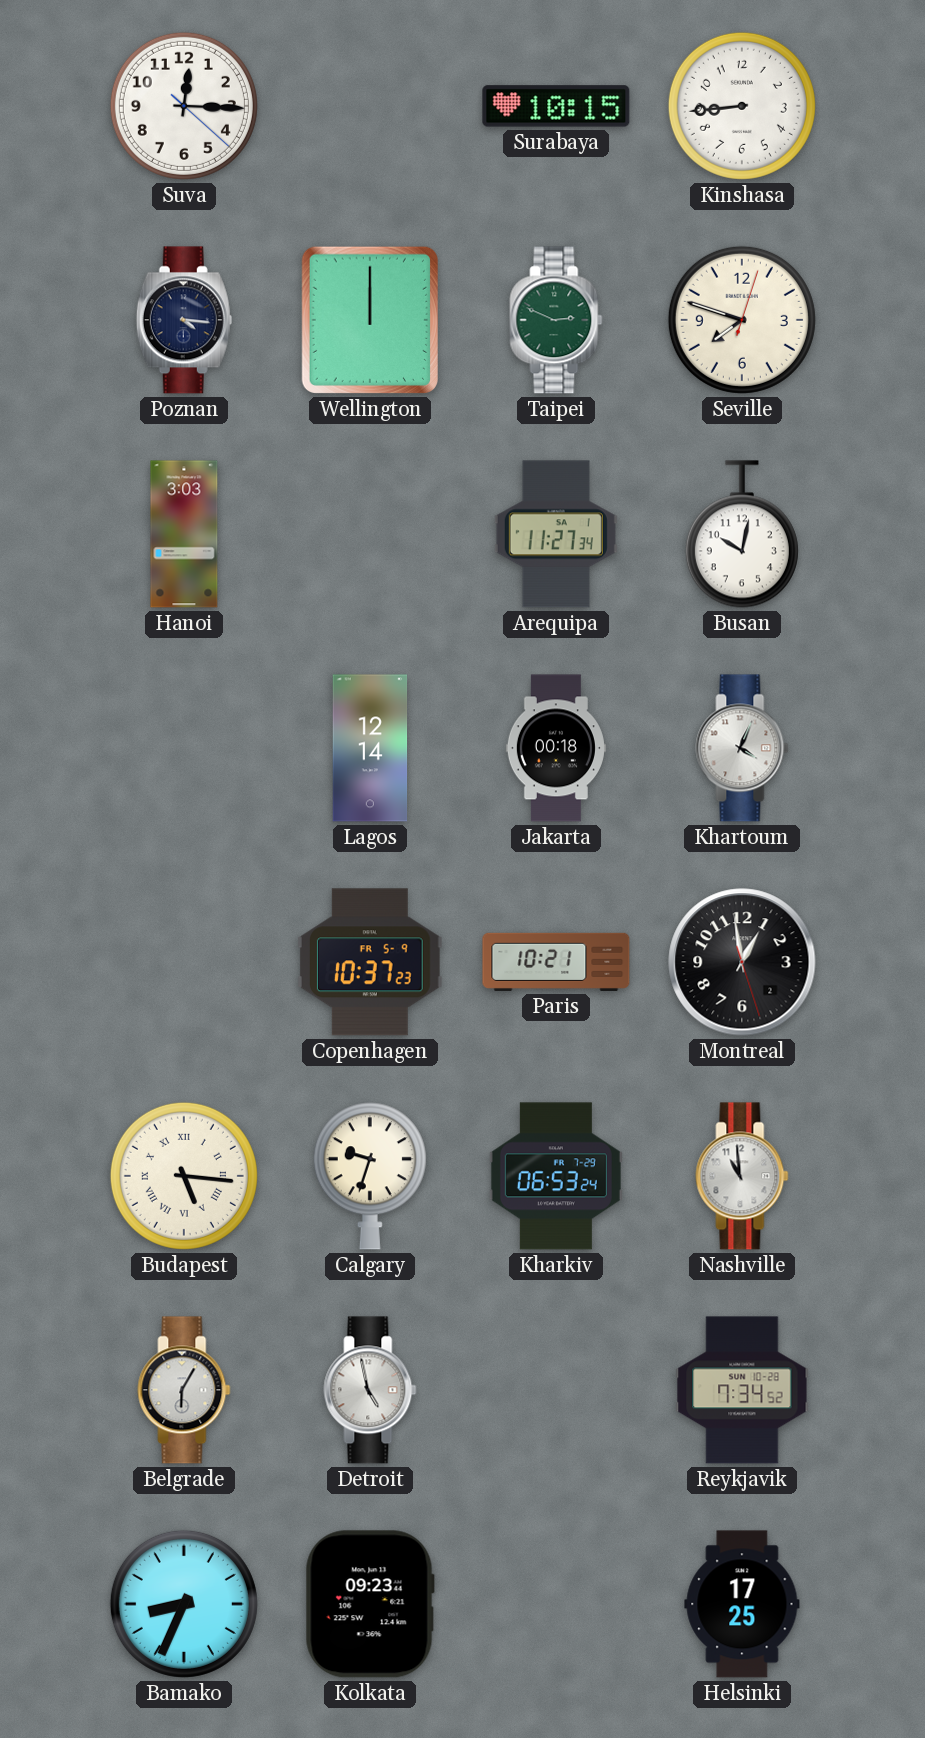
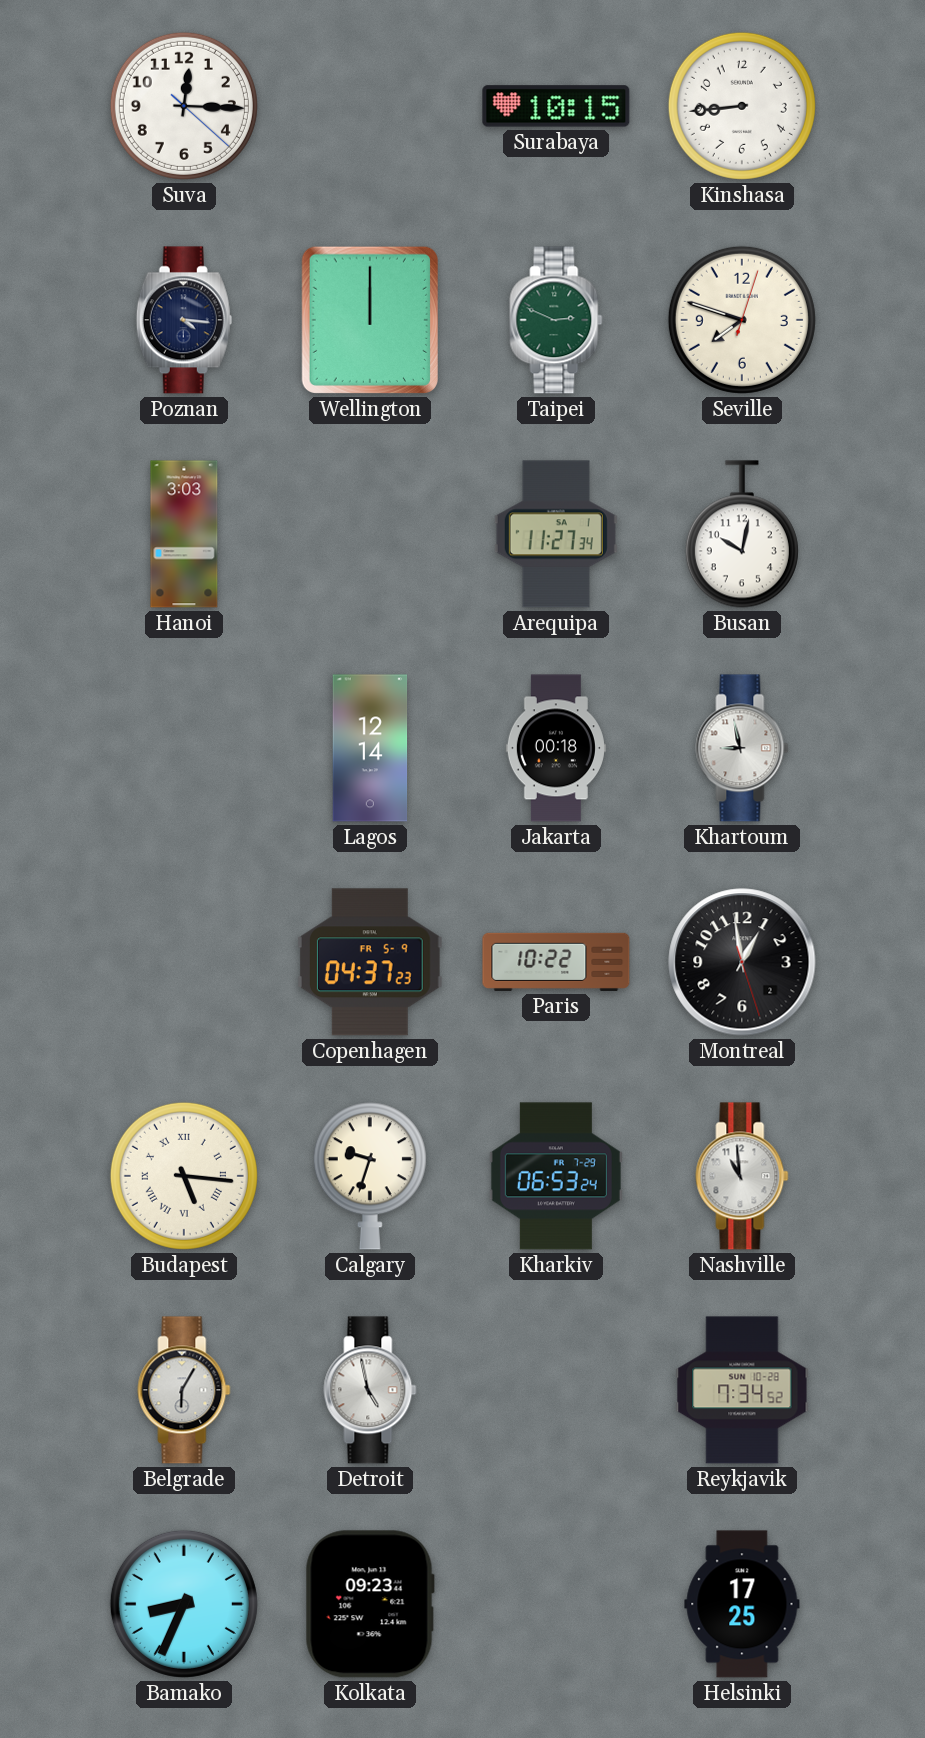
Khartoum: 4:04 -> 8:58 (742, 748)
Copenhagen: 10:37 -> 04:37 (370, 962)
Paris: 10:21 -> 10:22 (556, 962)
